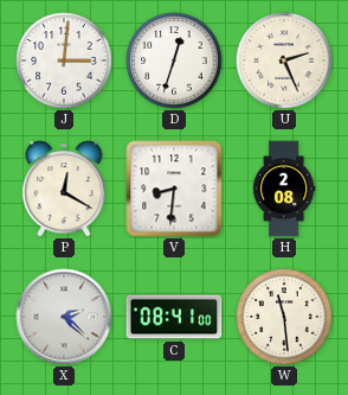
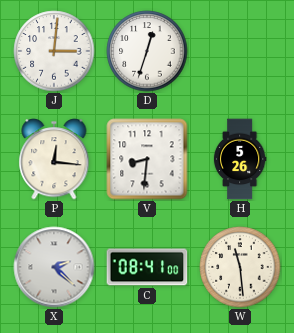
U: 2:26 -> none (284, 60)
P: 12:20 -> 12:16 (54, 159)
H: 2:08 -> 5:26 (240, 159)
